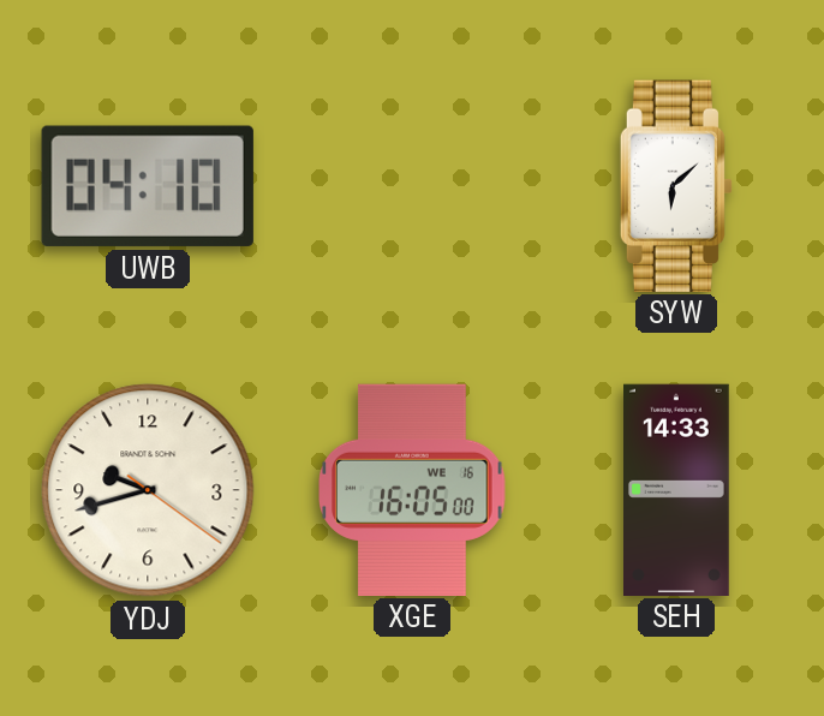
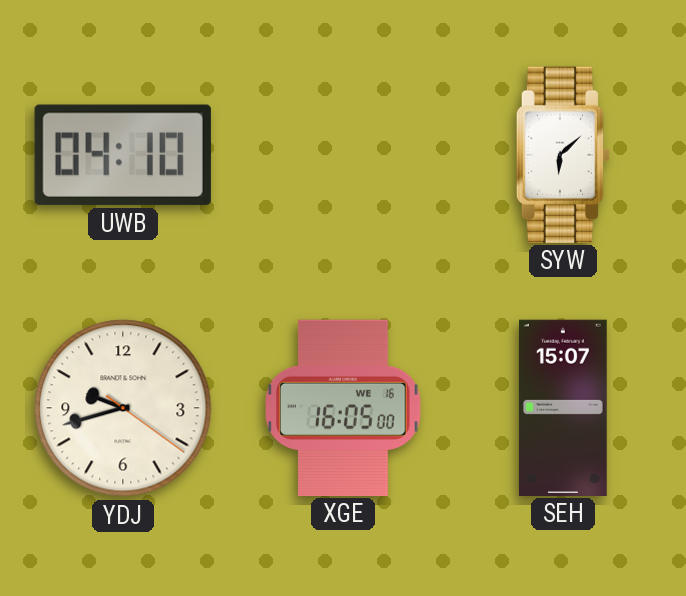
SEH: 14:33 -> 15:07 (564, 407)
